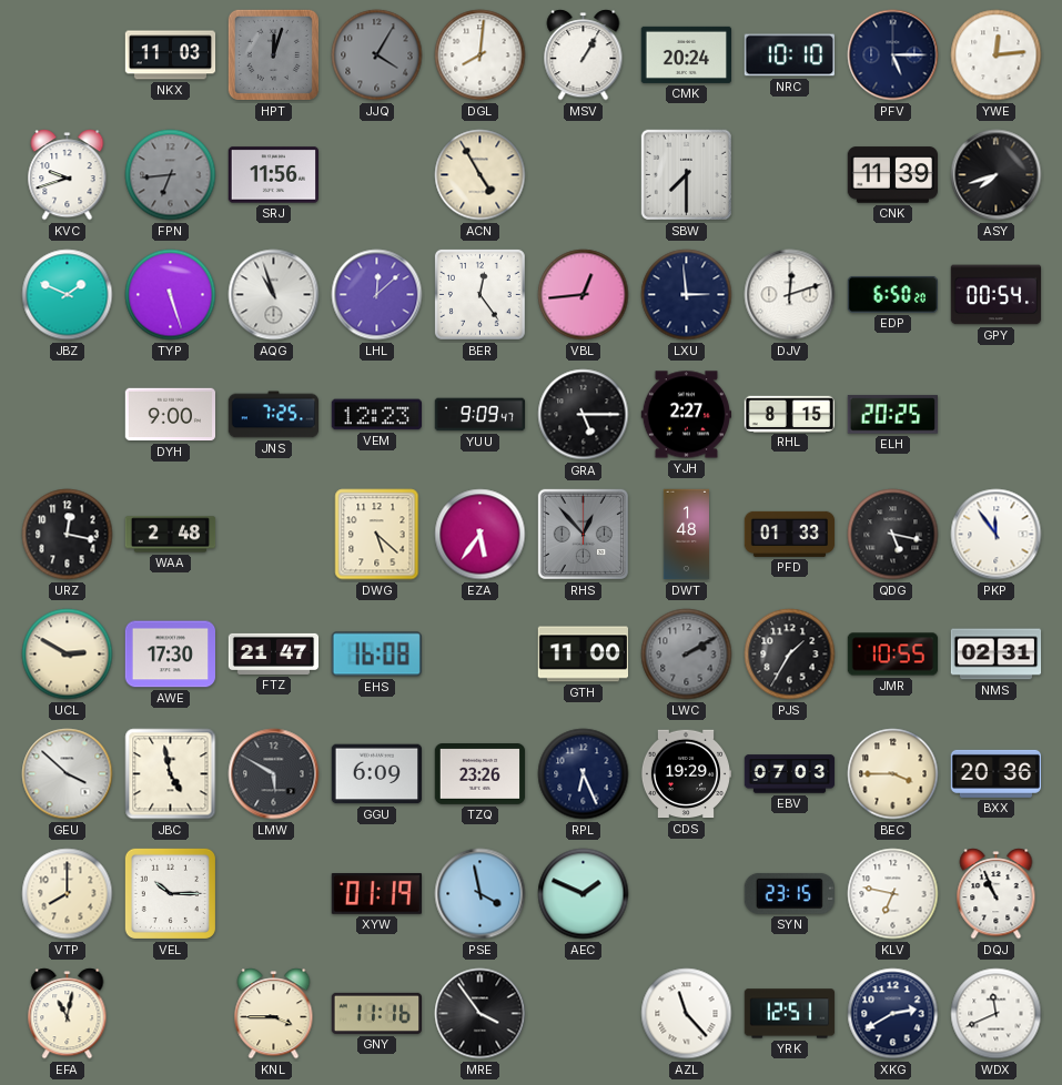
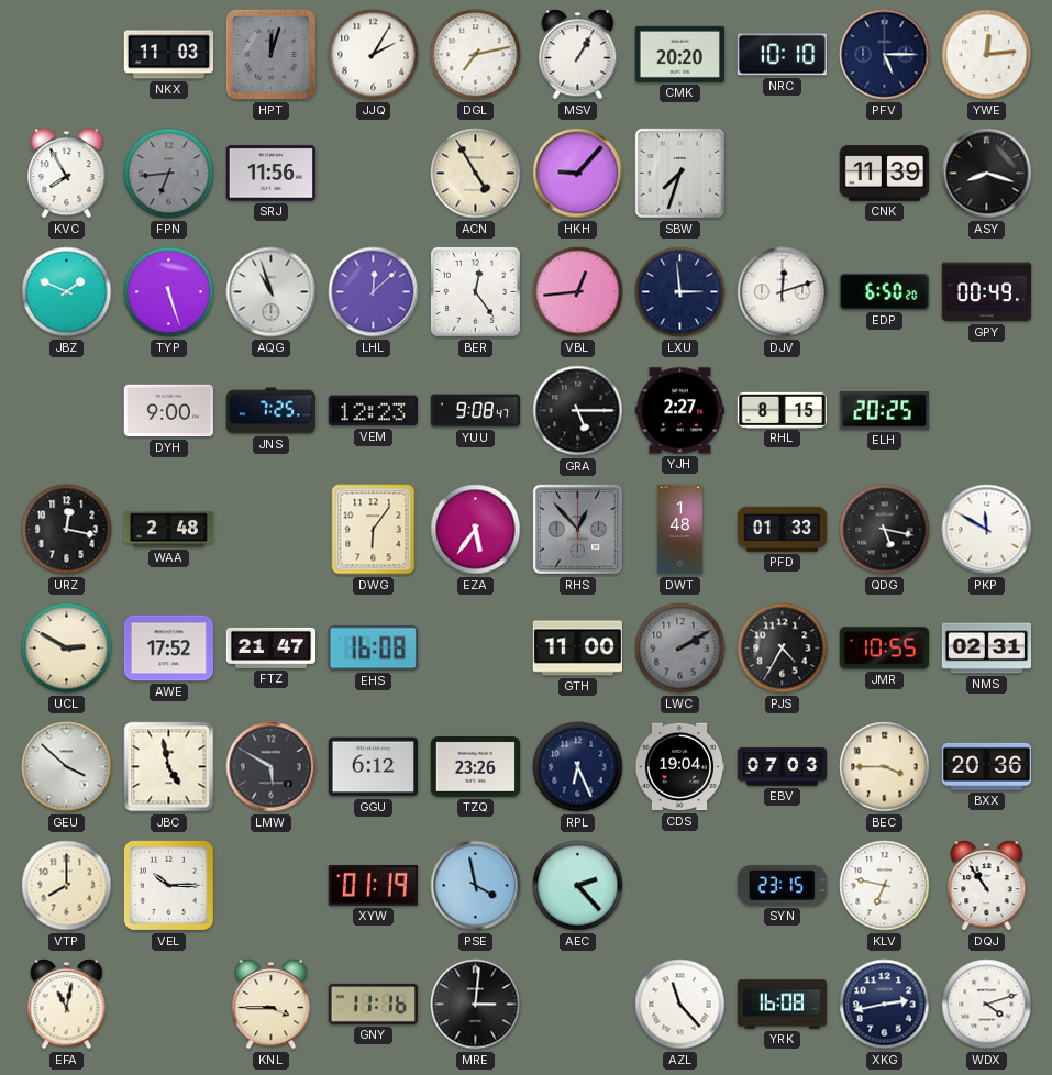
JJQ: 4:05 -> 2:05 (374, 55)
JJQ dial: grey -> white (374, 55)
DGL: 8:01 -> 7:13 (476, 55)
CMK: 20:24 -> 20:20 (679, 54)
KVC: 9:42 -> 7:55 (67, 174)
HKH: none -> 9:07 (578, 174)
SBW: 7:30 -> 7:33 (679, 173)
ASY: 7:42 -> 8:18 (987, 174)
GPY: 00:54 -> 00:49 (987, 292)
YUU: 9:09 -> 9:08 (476, 411)
DWG: 5:22 -> 6:06 (374, 530)
PKP: 11:54 -> 11:50 (987, 530)
AWE: 17:30 -> 17:52 (169, 649)
PJS: 1:35 -> 4:35 (783, 649)
GGU: 6:09 -> 6:12 (374, 767)
CDS: 19:29 -> 19:04 (679, 767)
AEC: 1:49 -> 2:23 (578, 886)
DQJ: 10:56 -> 10:54 (987, 886)
MRE: 3:54 -> 3:01 (476, 1005)
YRK: 12:51 -> 16:08 (783, 1005)
XKG: 2:40 -> 2:43 (885, 1005)
WDX: 11:41 -> 4:12 (987, 1005)
